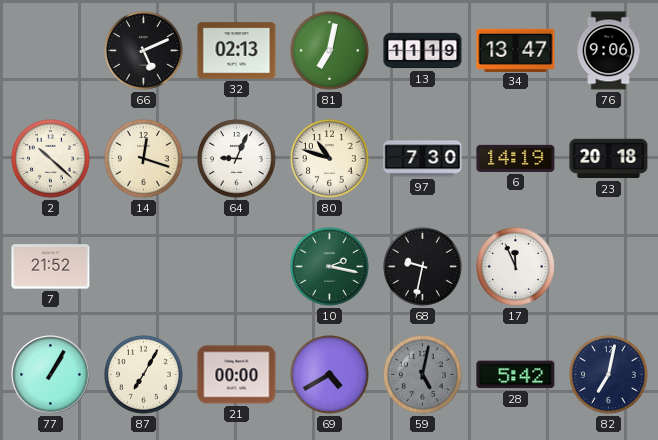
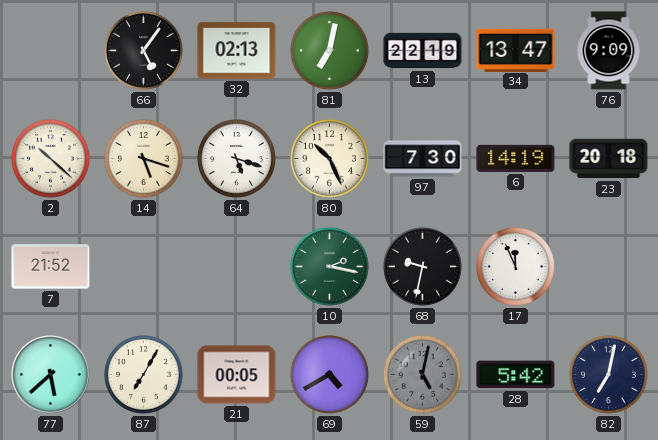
66: 5:11 -> 5:06 (144, 51)
13: 11:19 -> 22:19 (423, 51)
76: 9:06 -> 9:09 (609, 51)
14: 12:18 -> 5:18 (144, 159)
64: 9:04 -> 5:18 (237, 159)
80: 10:48 -> 10:26 (330, 159)
77: 1:05 -> 5:38 (51, 375)
21: 00:00 -> 00:05 (237, 375)
